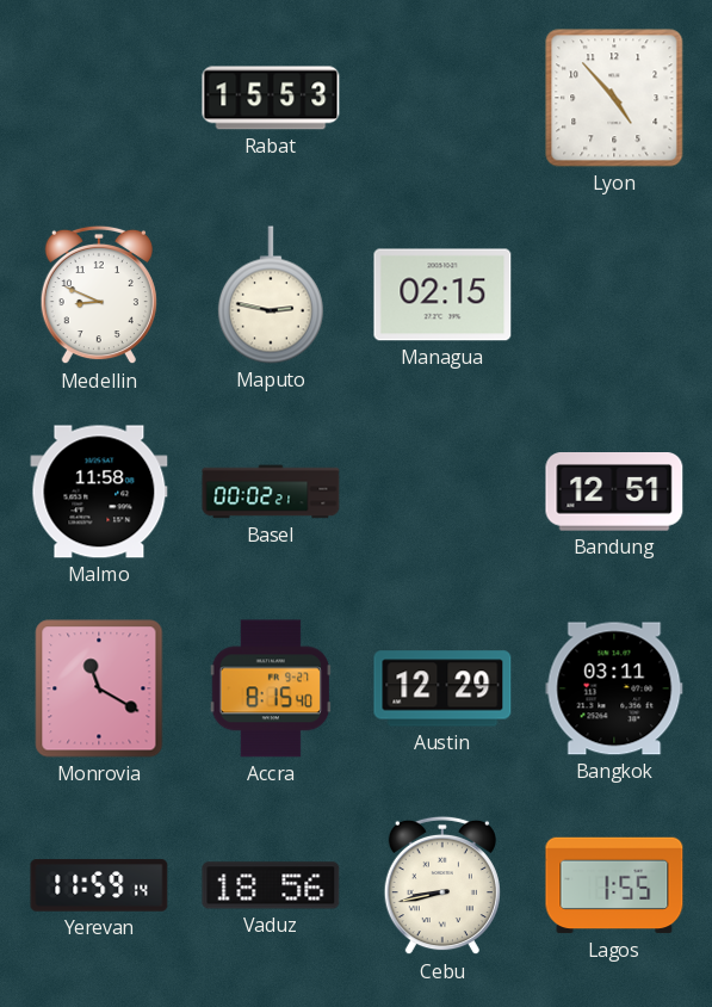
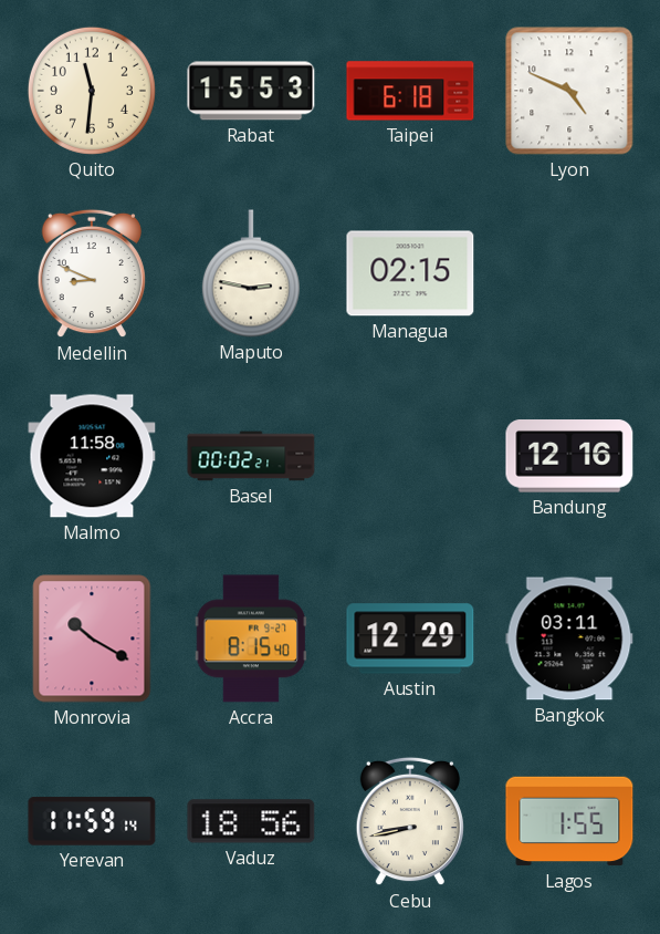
Quito: none -> 11:31 (92, 91)
Taipei: none -> 6:18 (410, 91)
Lyon: 4:53 -> 4:49 (569, 91)
Bandung: 12:51 -> 12:16 (569, 456)
Monrovia: 11:20 -> 10:20 (92, 639)
